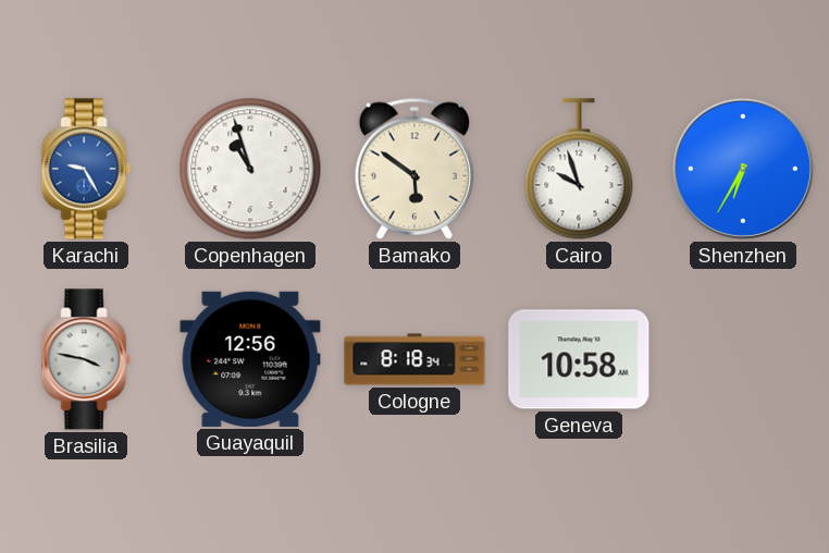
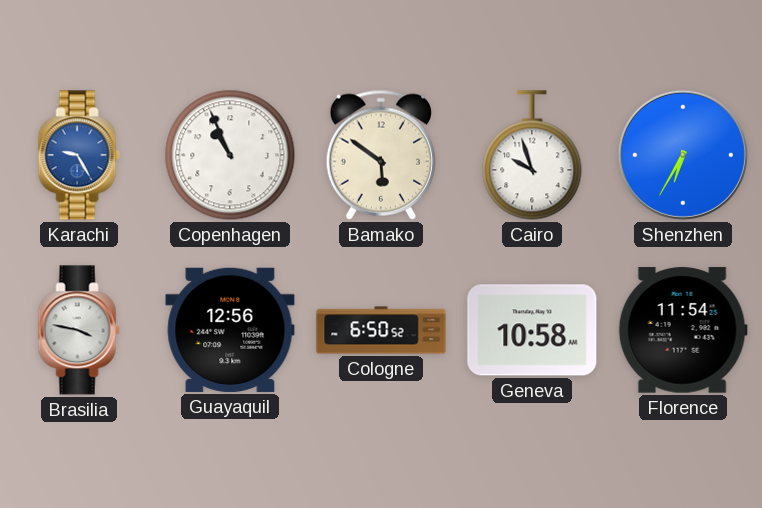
Copenhagen: 10:57 -> 10:56 (230, 155)
Cologne: 8:18 -> 6:50 (381, 330)
Florence: none -> 11:54 (683, 330)
